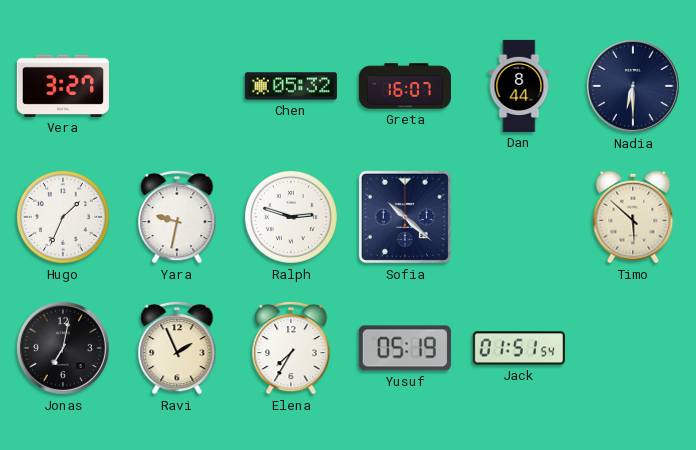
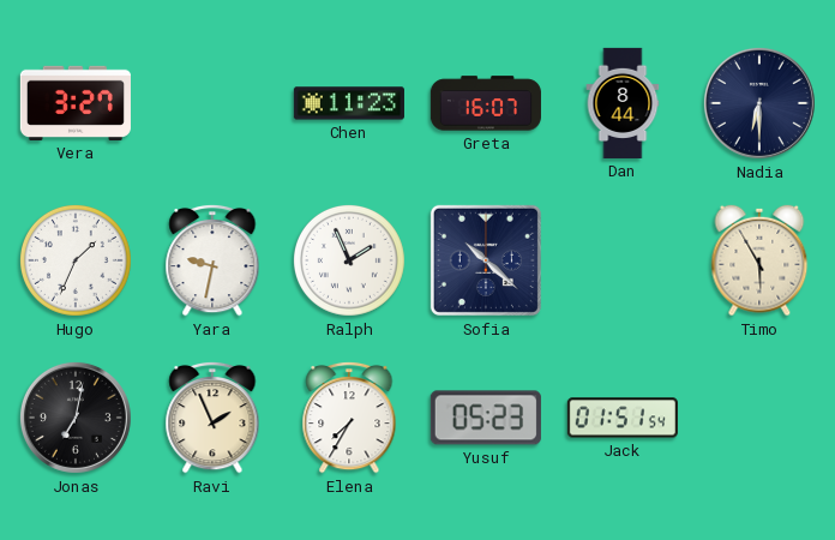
Chen: 05:32 -> 11:23 (349, 103)
Ralph: 2:48 -> 1:56 (349, 260)
Timo: 5:52 -> 5:55 (759, 260)
Yusuf: 05:19 -> 05:23 (486, 418)
